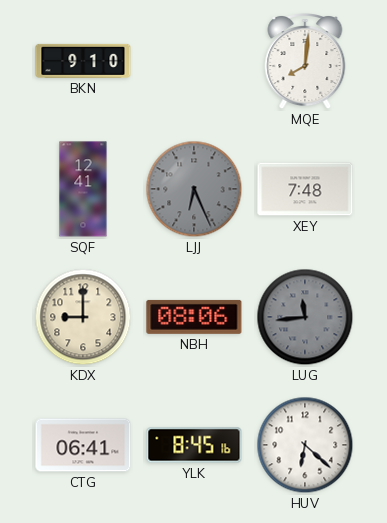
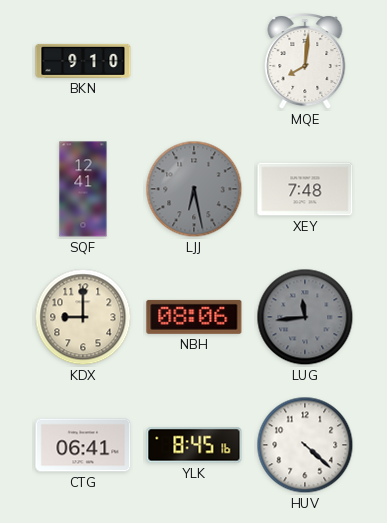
LJJ: 6:26 -> 6:28 (194, 189)
HUV: 6:22 -> 4:22 (305, 445)
